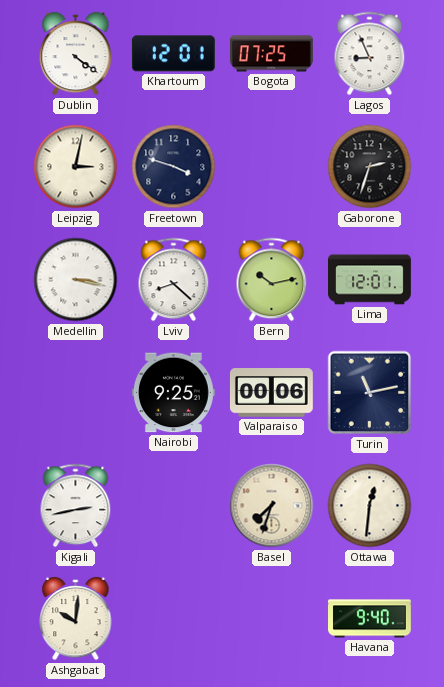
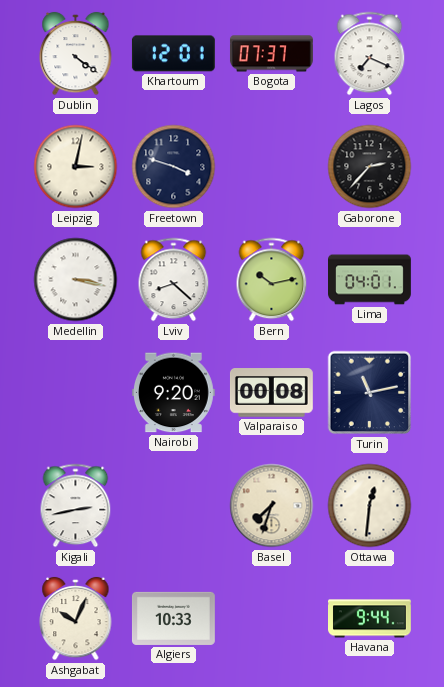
Bogota: 07:25 -> 07:37 (272, 54)
Lagos: 8:56 -> 7:19 (370, 54)
Gaborone: 2:33 -> 2:37 (370, 167)
Lima: 12:01 -> 04:01 (370, 280)
Nairobi: 9:25 -> 9:20 (173, 393)
Valparaiso: 00:06 -> 00:08 (271, 393)
Ashgabat: 10:01 -> 10:04 (76, 619)
Algiers: none -> 10:33 (173, 618)
Havana: 9:40 -> 9:44 (370, 619)
